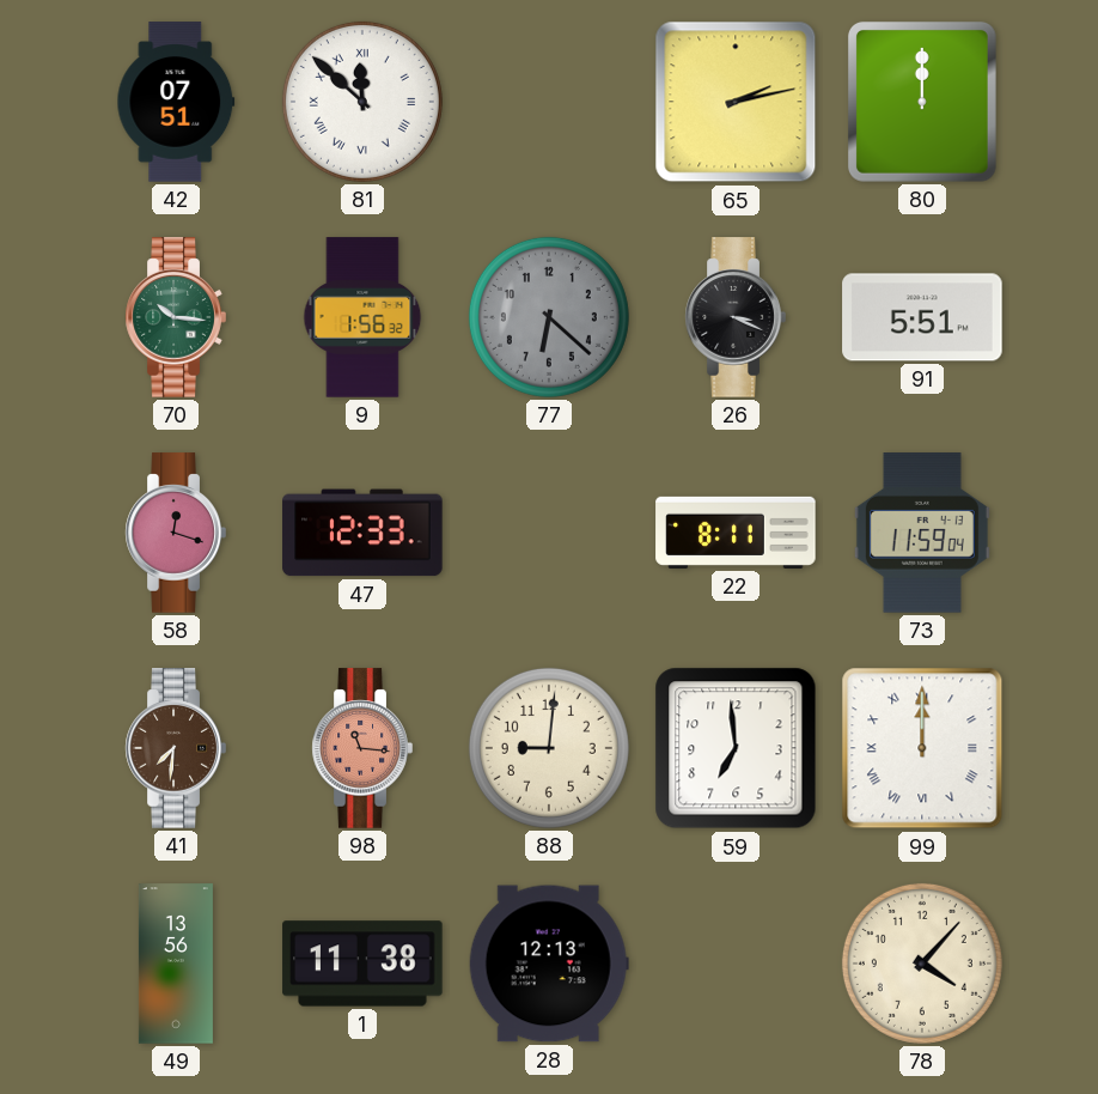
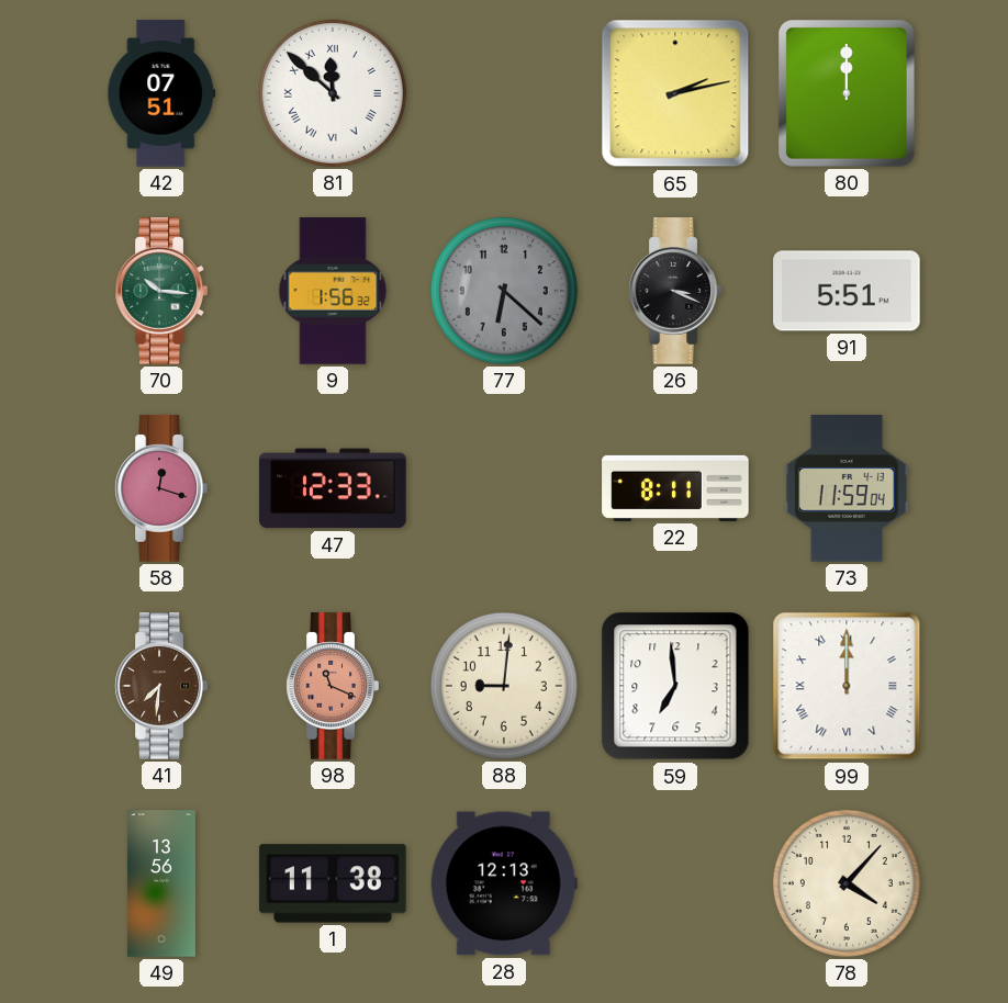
98: 11:16 -> 11:19 (333, 686)
